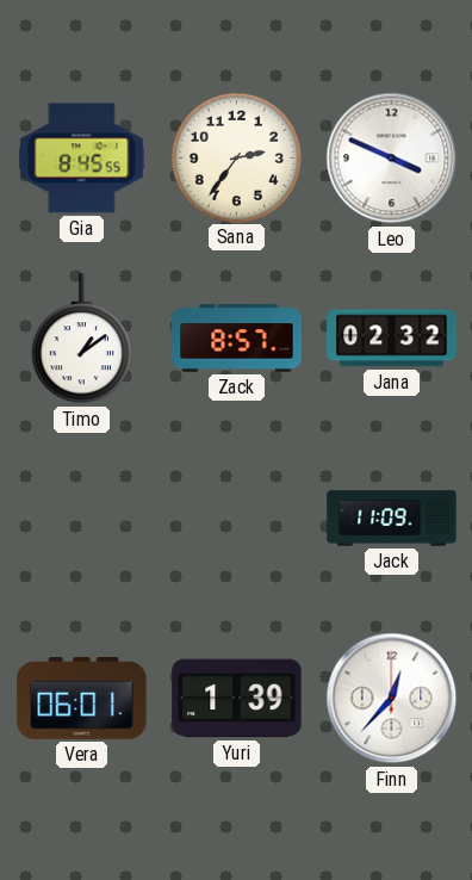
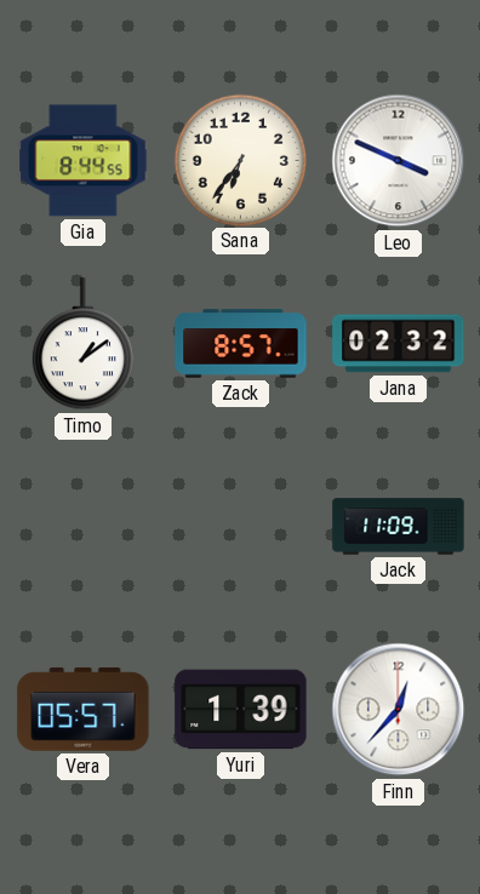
Gia: 8:45 -> 8:44 (84, 161)
Sana: 2:36 -> 6:36 (240, 160)
Vera: 06:01 -> 05:57 (84, 709)
